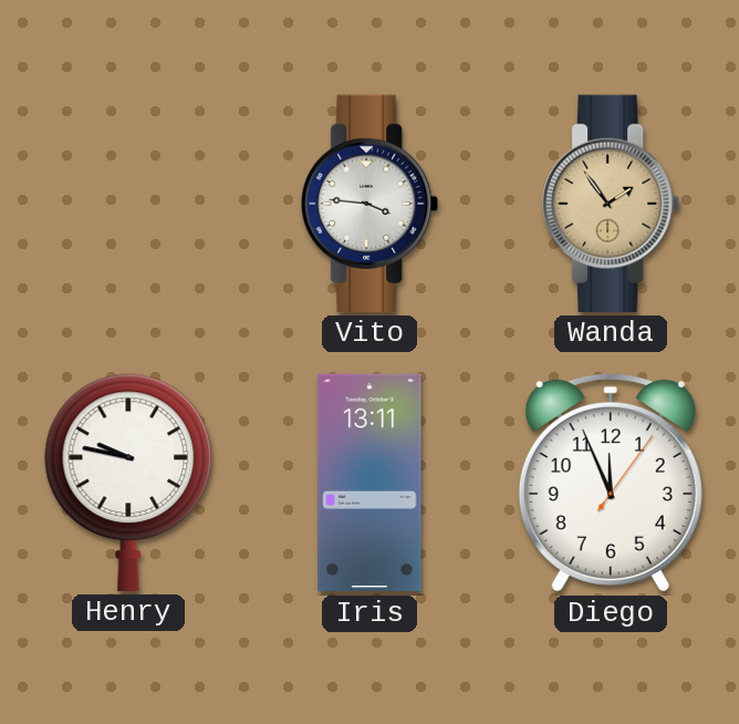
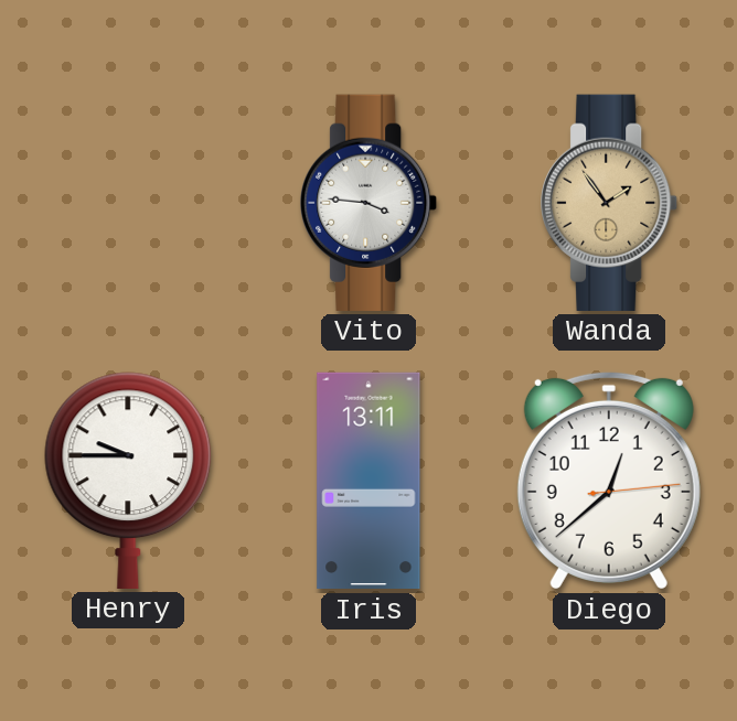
Henry: 9:47 -> 9:45 (128, 481)
Diego: 11:56 -> 12:38 (609, 481)
